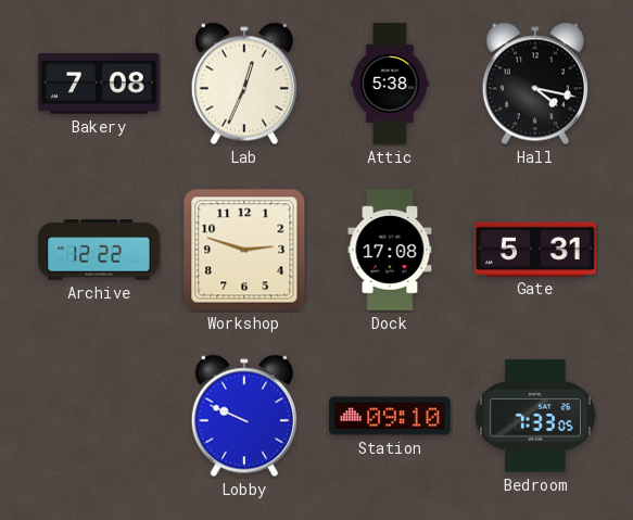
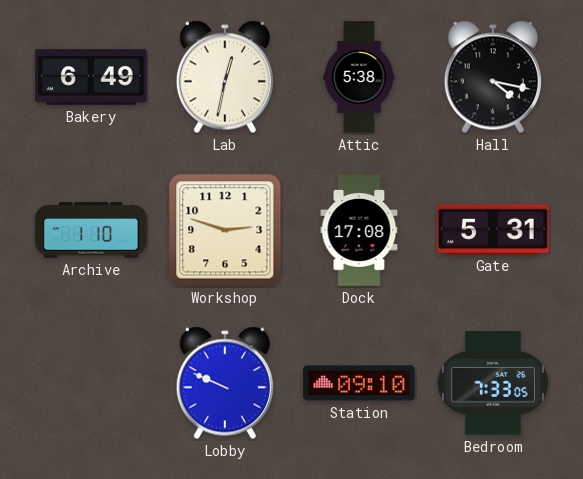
Bakery: 7:08 -> 6:49 (91, 78)
Lab: 12:34 -> 12:32 (225, 77)
Archive: 12:22 -> 1:10 (91, 230)
